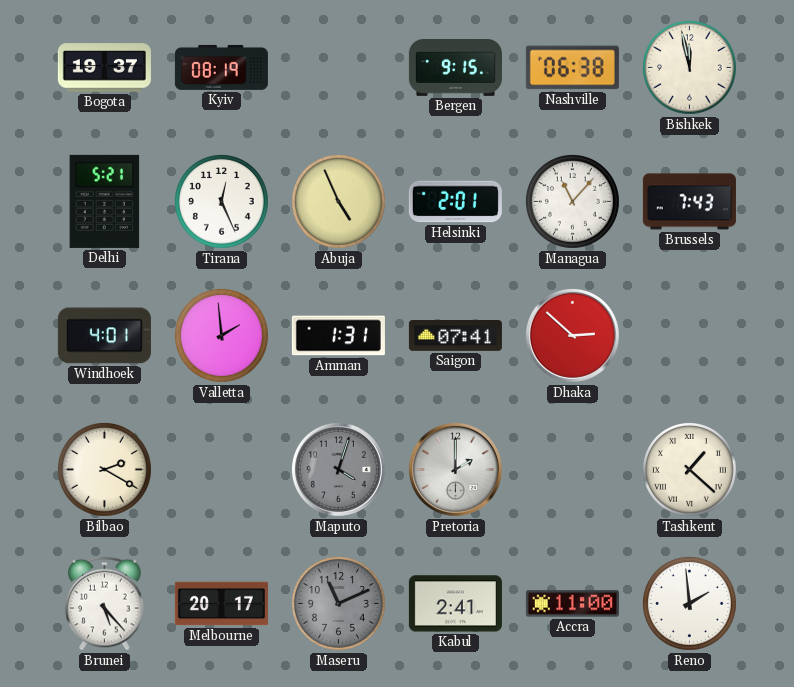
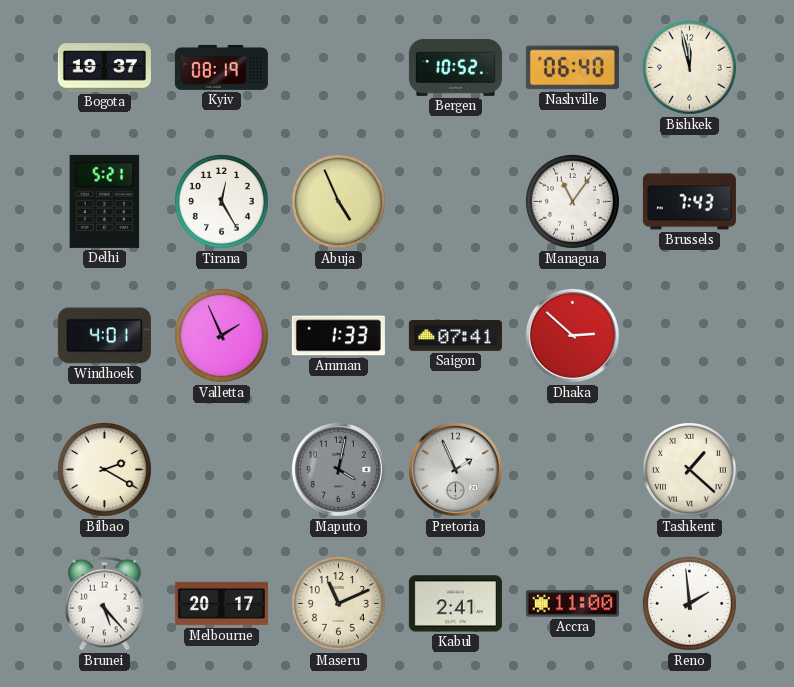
Bergen: 9:15 -> 10:52 (455, 68)
Nashville: 06:38 -> 06:40 (572, 68)
Tirana: 12:26 -> 12:25 (221, 201)
Helsinki: 2:01 -> none (455, 202)
Managua: 11:07 -> 11:06 (572, 201)
Valletta: 1:59 -> 1:56 (221, 335)
Amman: 1:31 -> 1:33 (338, 336)
Maputo: 4:03 -> 4:02 (338, 469)
Pretoria: 2:00 -> 1:56 (455, 469)
Maseru dial: grey -> cream (338, 603)
